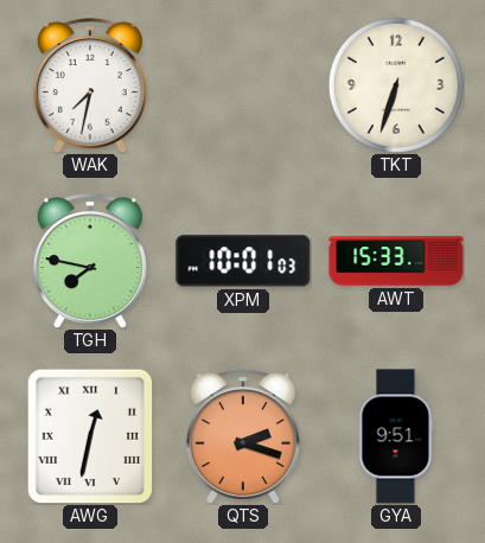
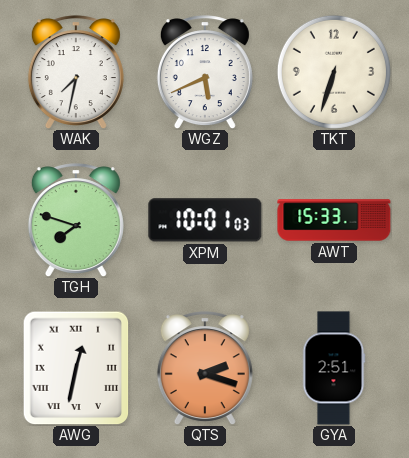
WGZ: none -> 5:41 (205, 72)
TGH: 7:47 -> 7:48 (76, 220)
GYA: 9:51 -> 2:51 (334, 368)
